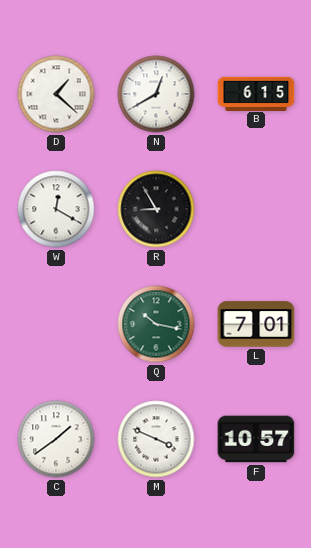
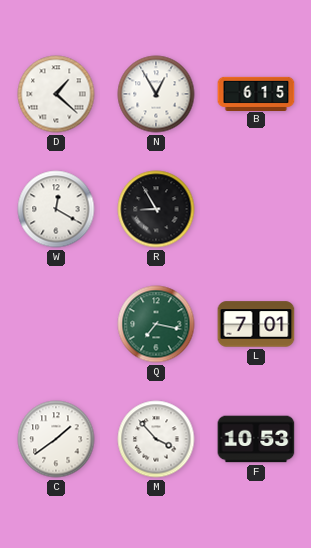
N: 12:40 -> 12:55 (156, 94)
Q: 10:17 -> 7:17 (156, 324)
M: 3:49 -> 3:53 (156, 439)
F: 10:57 -> 10:53 (256, 439)
